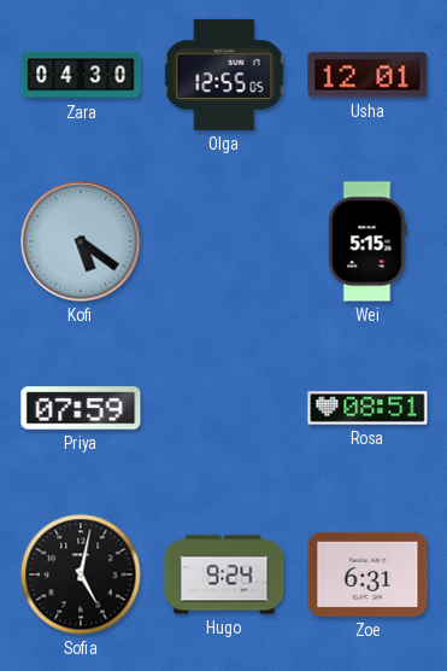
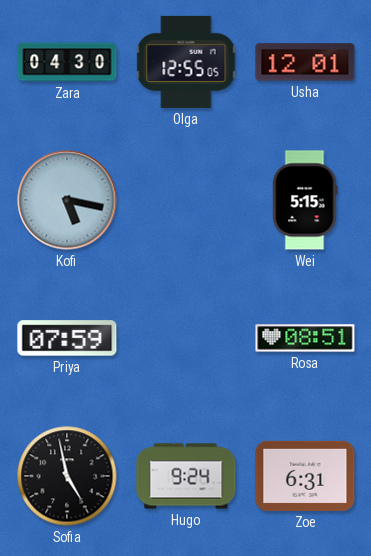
Kofi: 5:21 -> 5:17 (67, 200)
Sofia: 5:02 -> 4:58 (67, 476)
